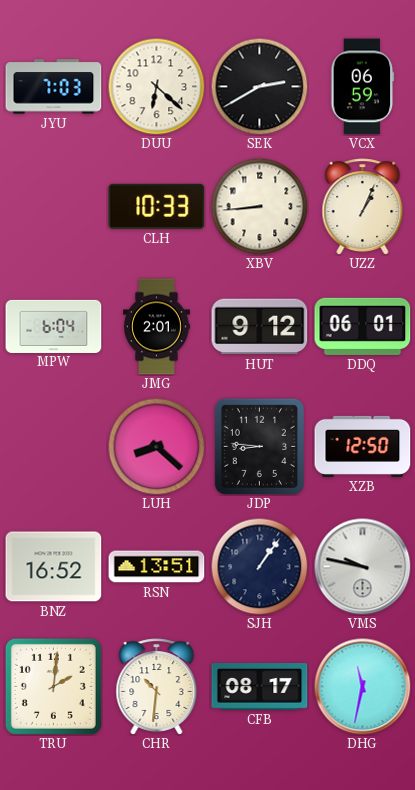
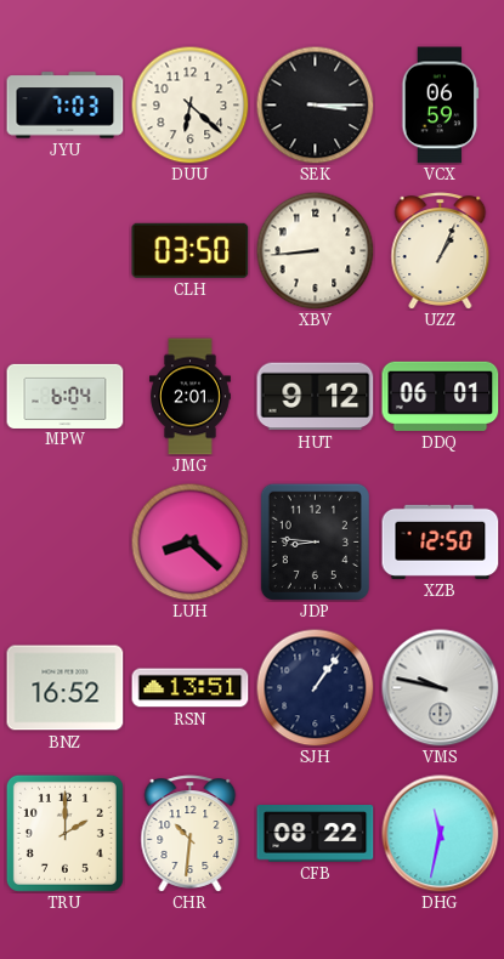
SEK: 2:40 -> 3:15 (315, 104)
CLH: 10:33 -> 03:50 (191, 250)
TRU: 2:01 -> 2:00 (64, 833)
CFB: 08:17 -> 08:22 (316, 834)
